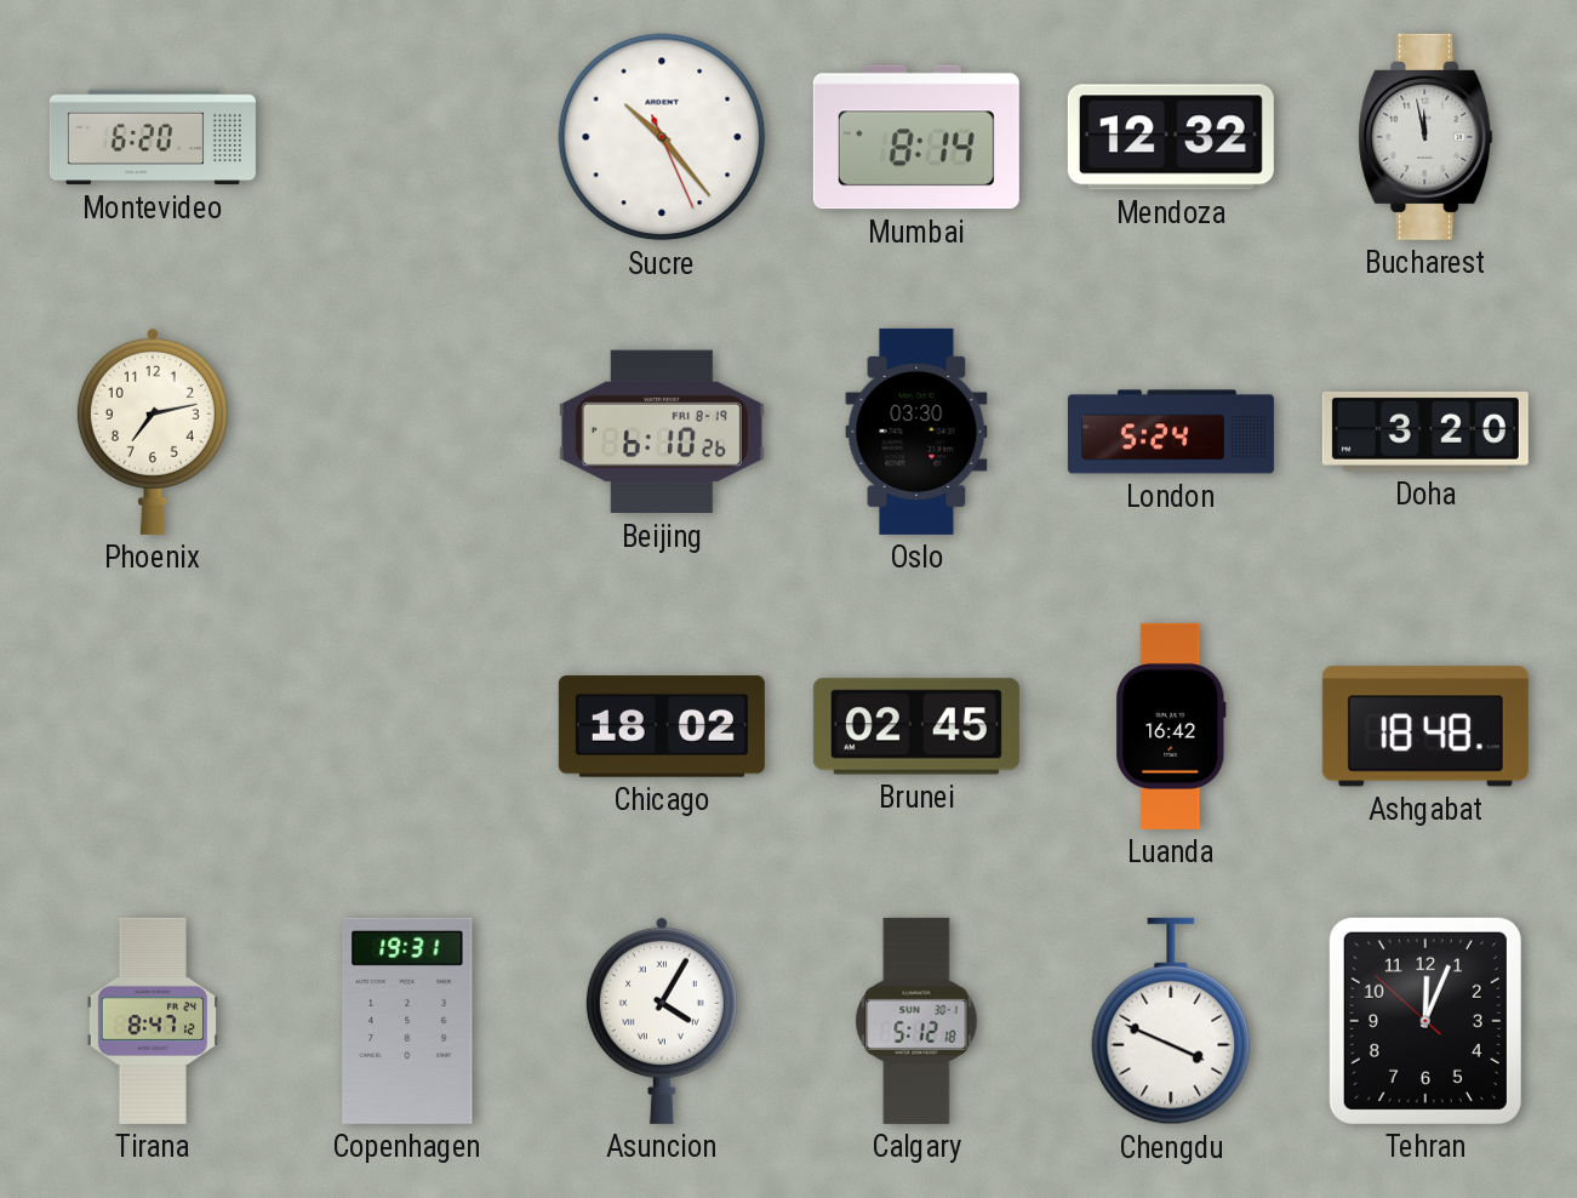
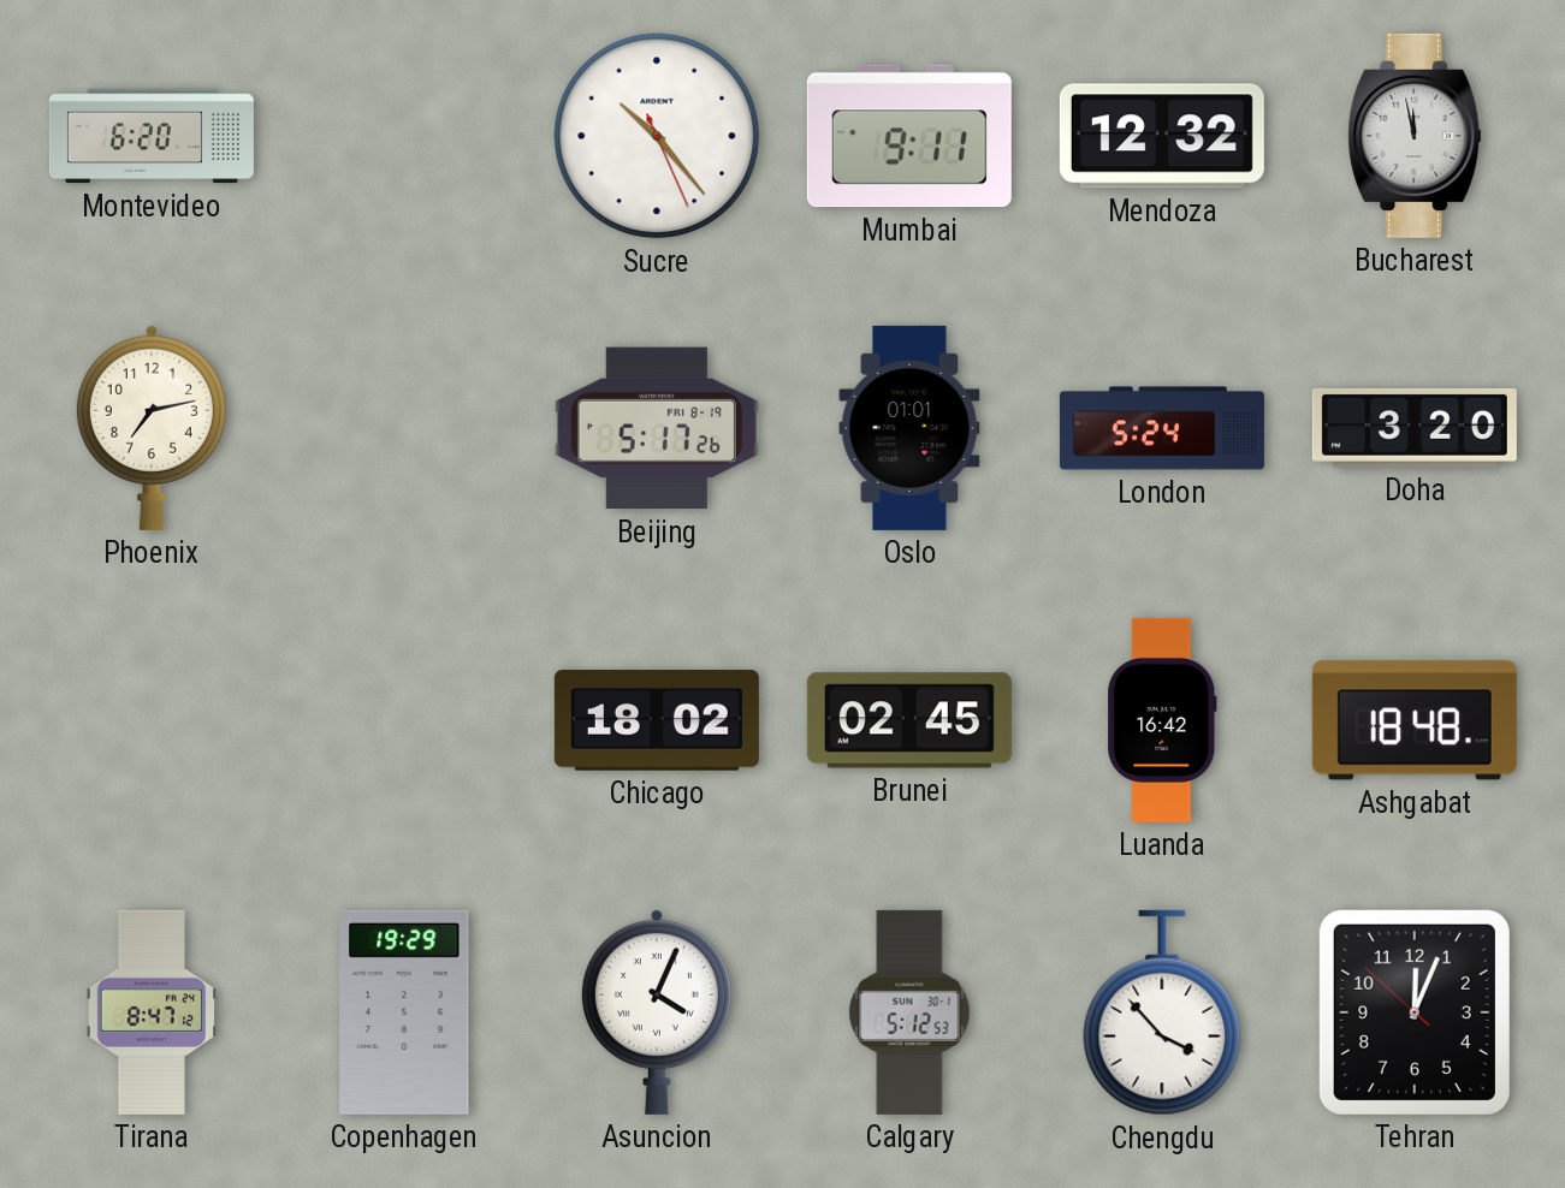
Mumbai: 8:14 -> 9:11 (909, 136)
Beijing: 6:10 -> 5:17 (657, 428)
Oslo: 03:30 -> 01:01 (909, 428)
Copenhagen: 19:31 -> 19:29 (404, 1012)
Asuncion: 4:05 -> 4:04 (657, 1012)
Calgary: 5:12:18 -> 5:12:53 (909, 1012)
Chengdu: 3:49 -> 3:53 (1162, 1012)
